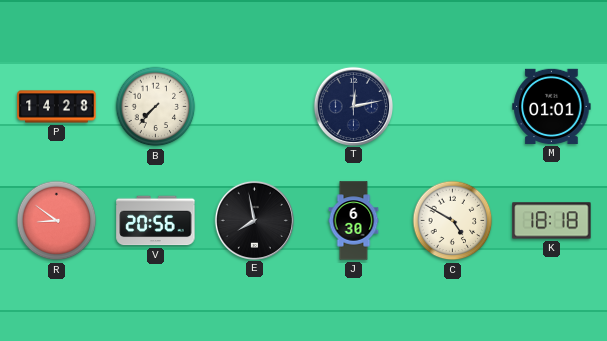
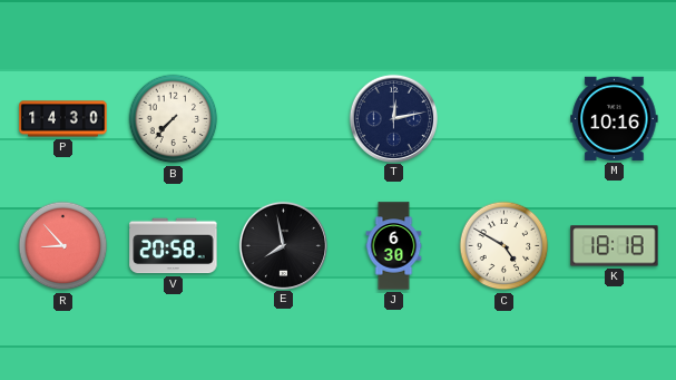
P: 14:28 -> 14:30 (63, 119)
M: 01:01 -> 10:16 (615, 118)
R: 8:51 -> 8:53 (63, 246)
V: 20:56 -> 20:58 (174, 246)
